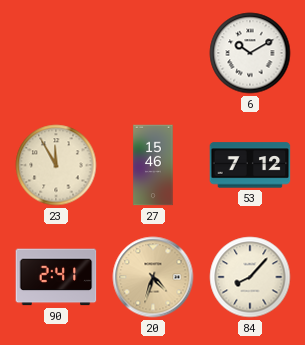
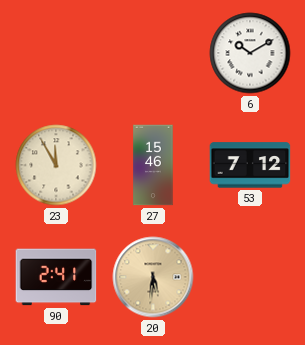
20: 4:33 -> 5:31 (153, 277)
84: 8:07 -> none (250, 277)
